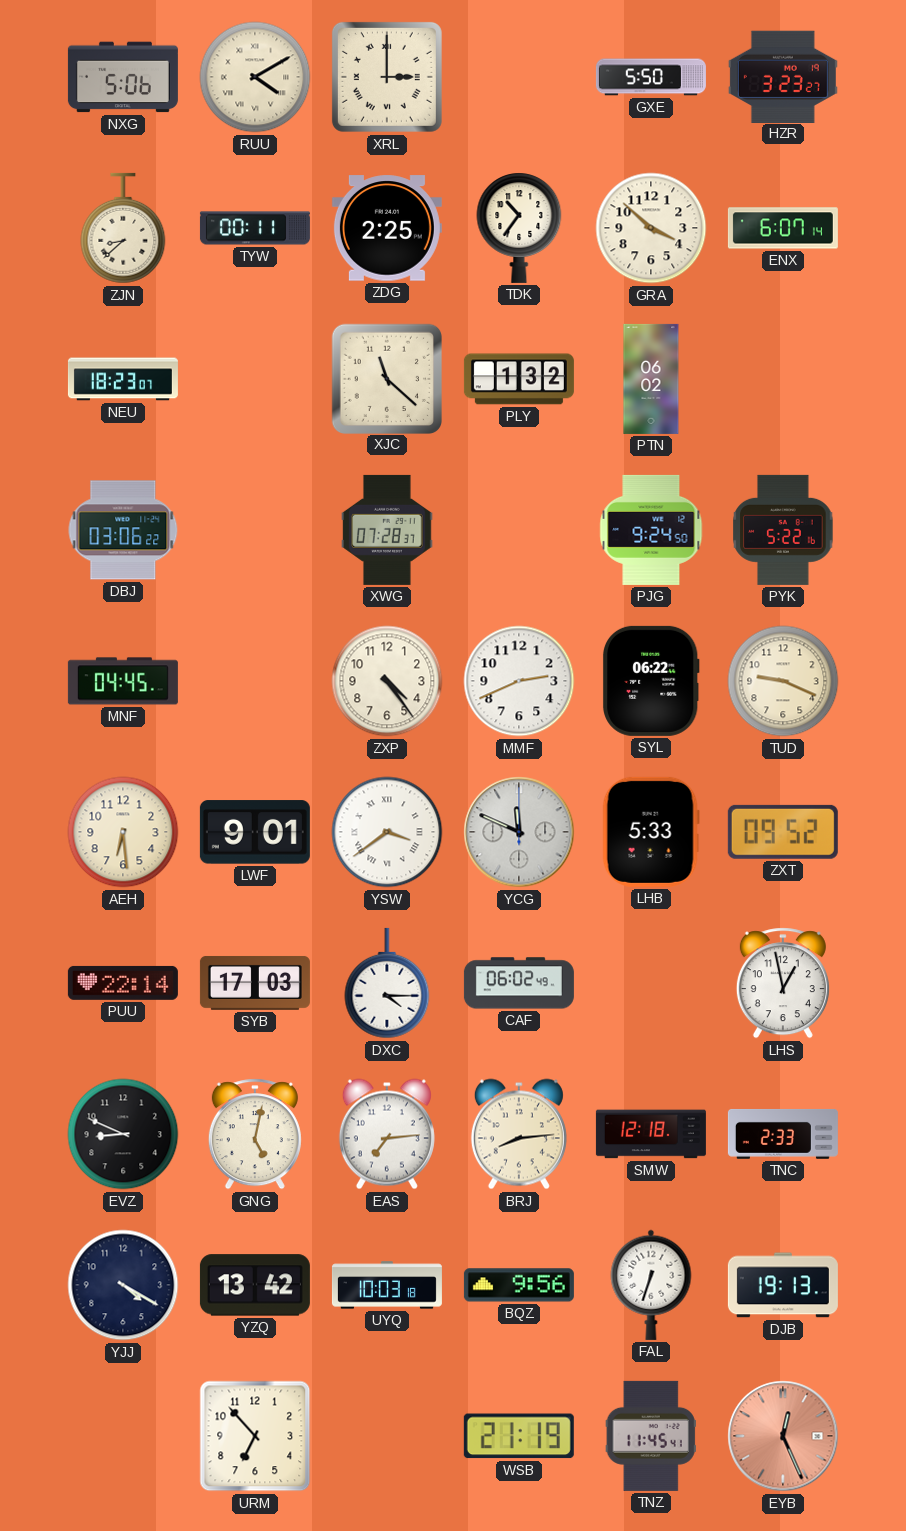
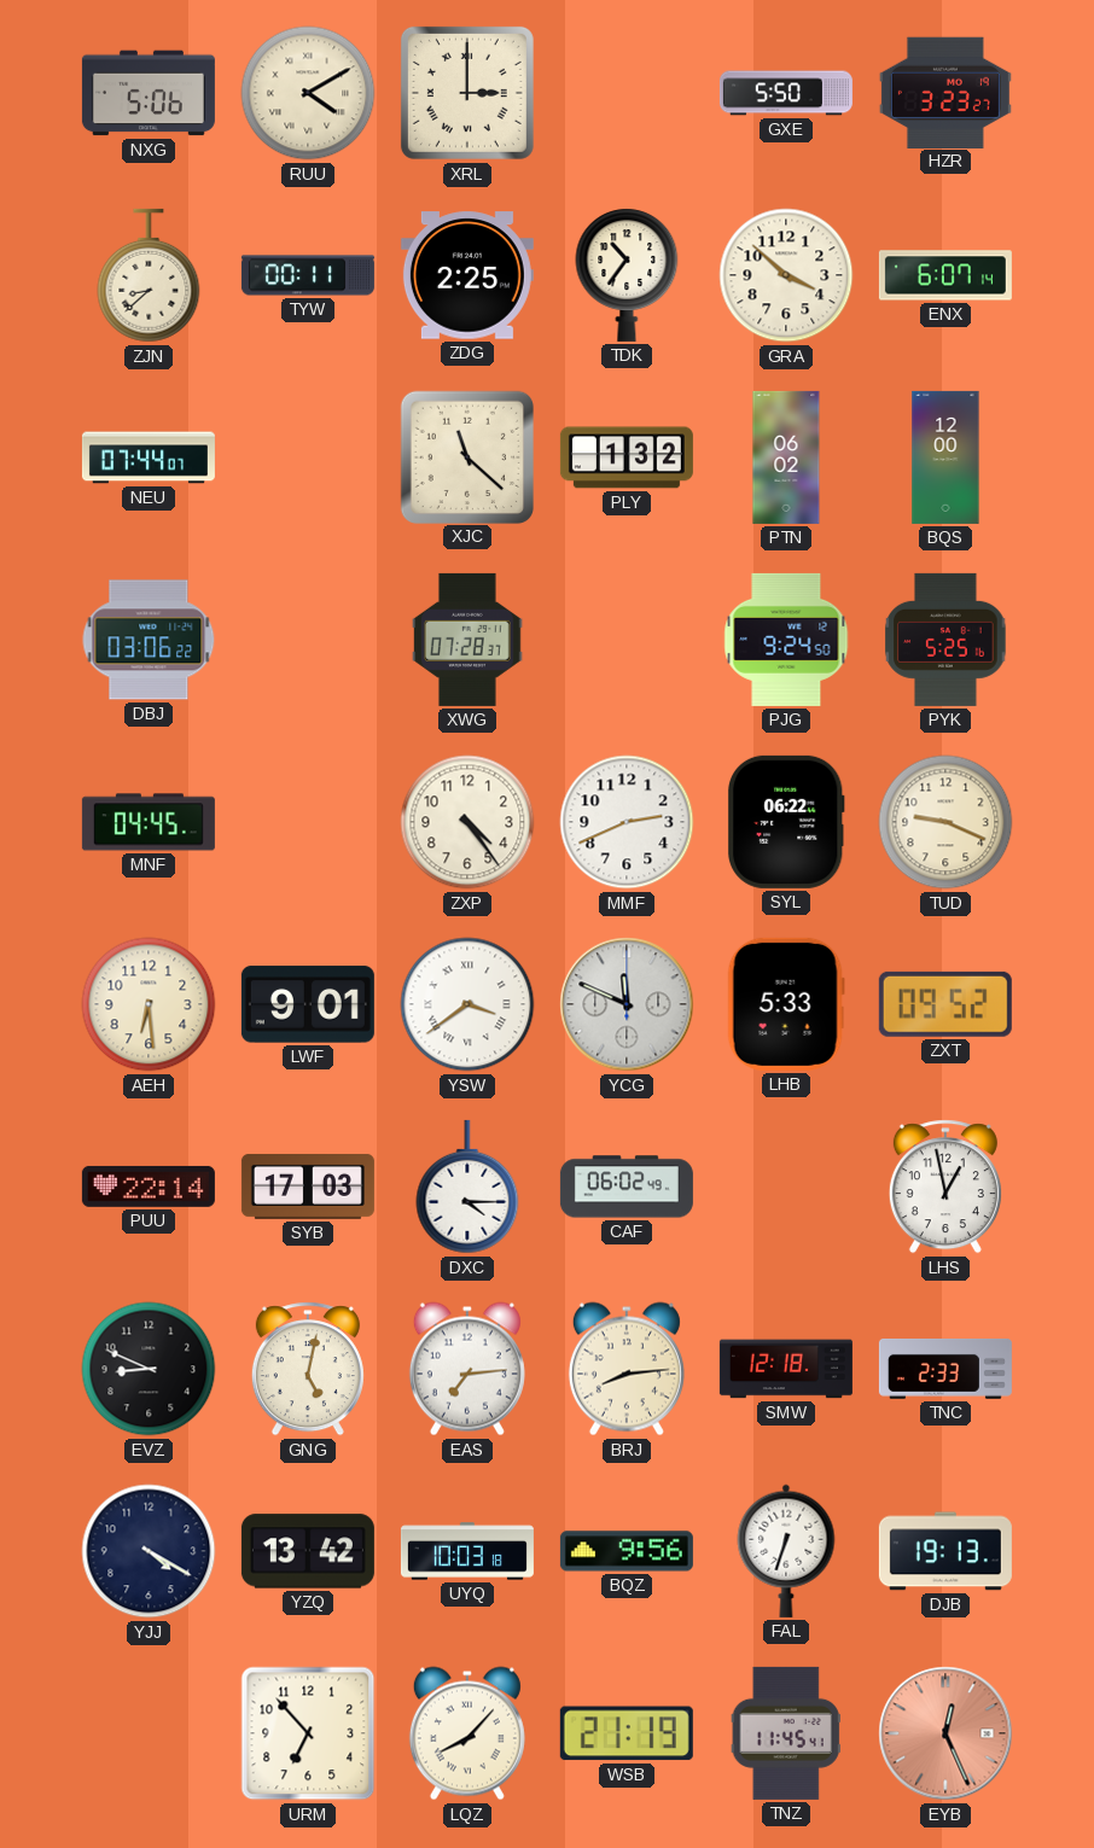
NEU: 18:23 -> 07:44 (149, 457)
BQS: none -> 12:00 (945, 457)
PYK: 5:22 -> 5:25 (945, 640)
LQZ: none -> 8:07 (467, 1733)
